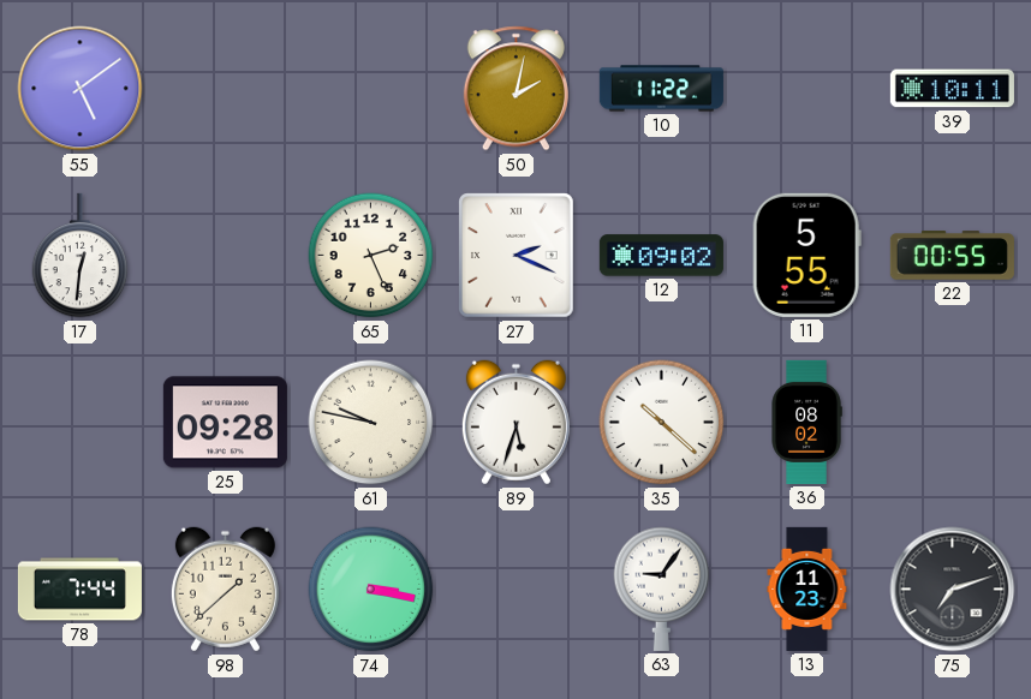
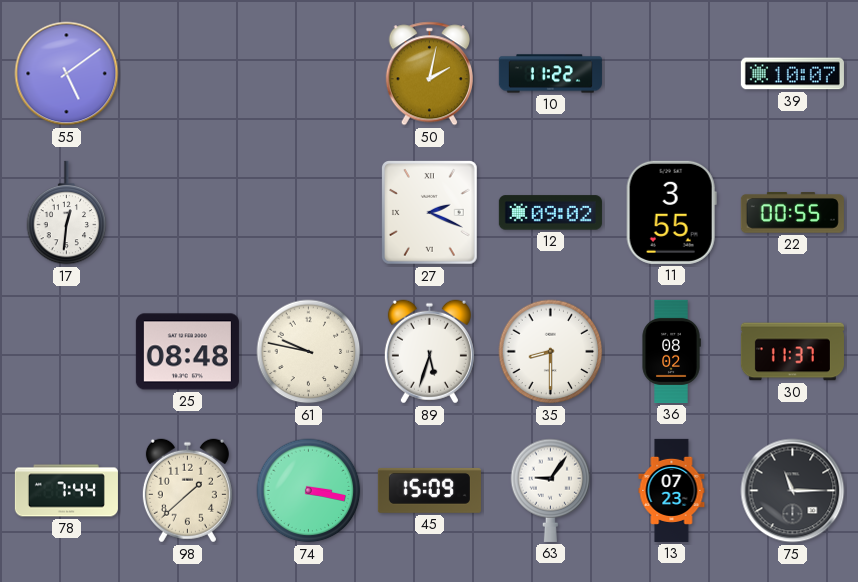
39: 10:11 -> 10:07 (792, 74)
65: 2:26 -> none (371, 256)
11: 5:55 -> 3:55 (671, 212)
25: 09:28 -> 08:48 (187, 352)
35: 10:22 -> 8:30 (551, 352)
30: none -> 11:37 (792, 352)
45: none -> 15:09 (429, 491)
13: 11:23 -> 07:23 (672, 490)
75: 7:12 -> 11:15 (793, 491)
